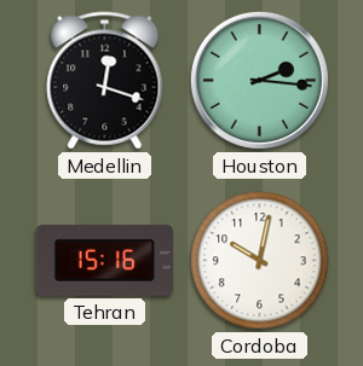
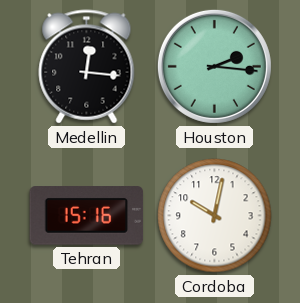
Medellin: 12:18 -> 12:16 (87, 67)
